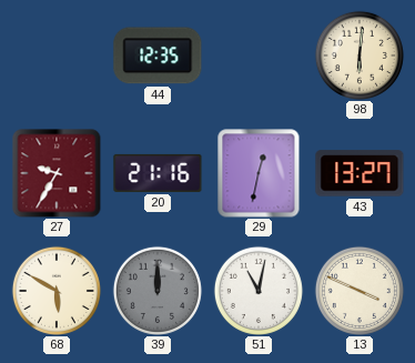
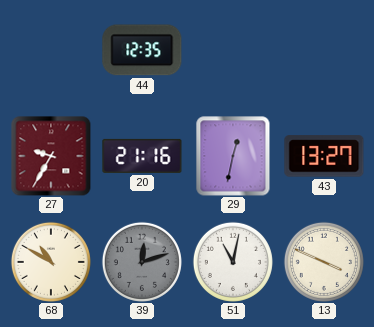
98: 6:01 -> none (360, 56)
68: 5:50 -> 10:50 (51, 262)
39: 12:00 -> 12:12 (142, 262)
